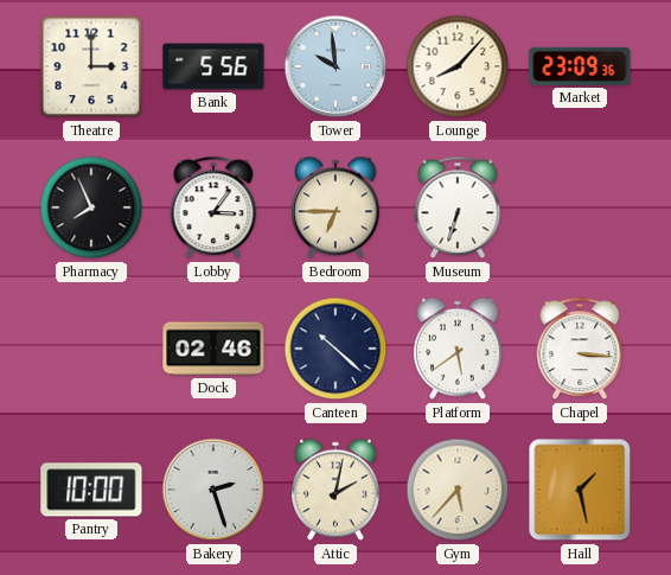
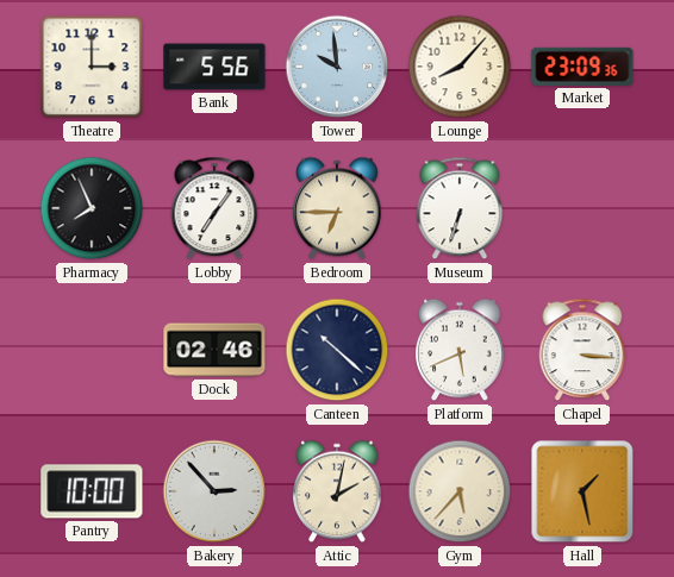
Lobby: 3:06 -> 7:06 (214, 208)
Platform: 5:39 -> 5:41 (460, 350)
Bakery: 2:27 -> 2:53 (214, 491)
